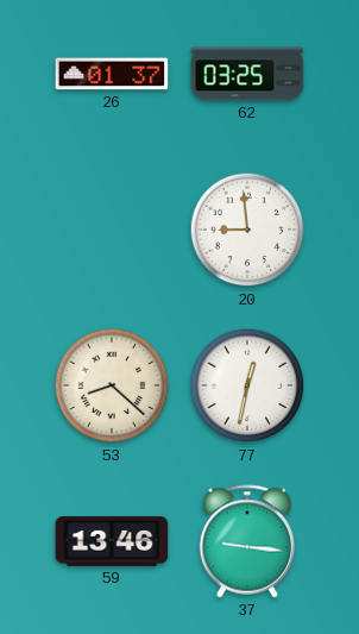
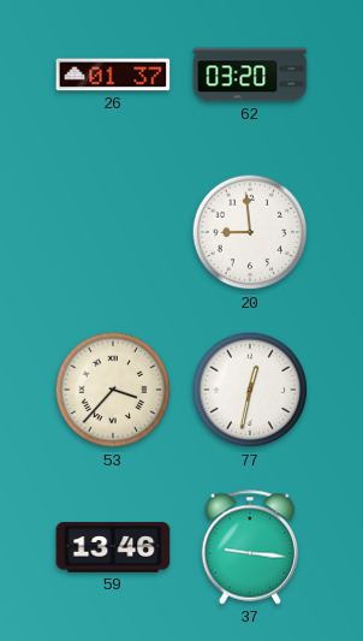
62: 03:25 -> 03:20 (250, 75)
53: 8:22 -> 3:37 (113, 390)
